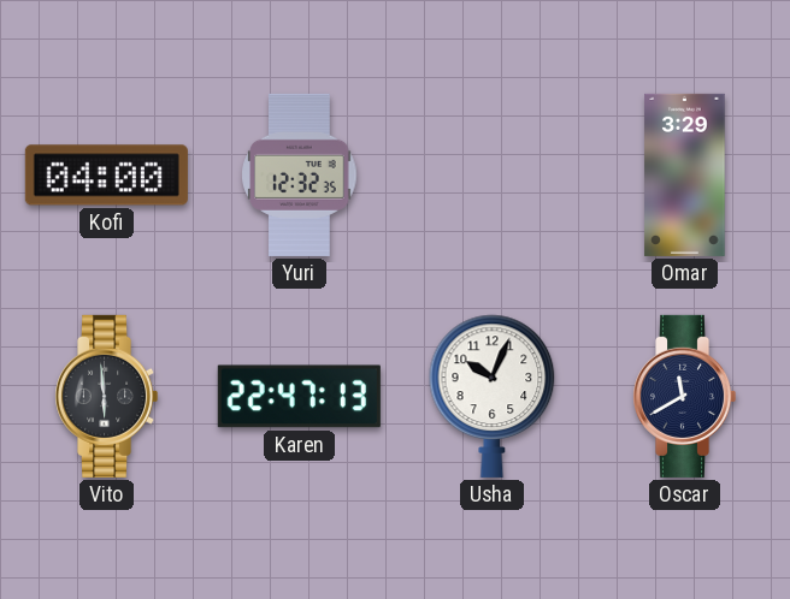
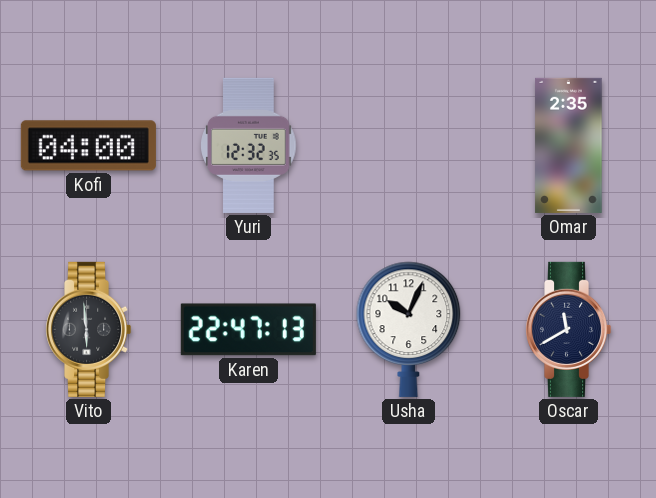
Omar: 3:29 -> 2:35 (569, 145)
